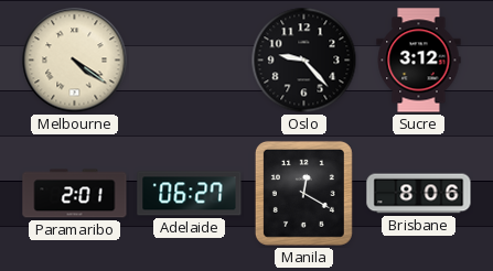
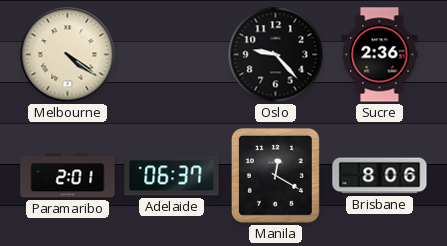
Sucre: 3:12 -> 2:36 (380, 55)
Adelaide: 06:27 -> 06:37 (172, 176)
